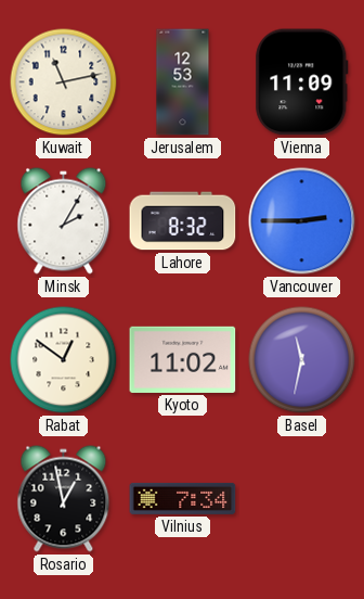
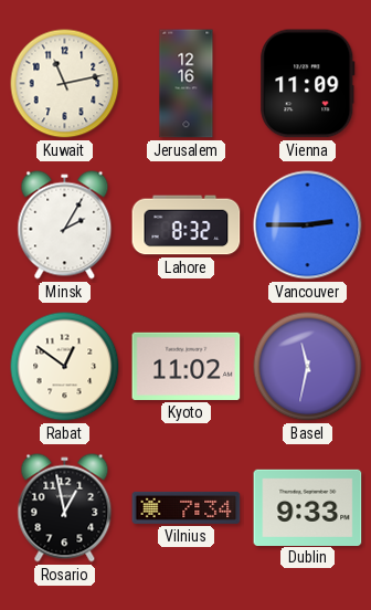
Jerusalem: 12:53 -> 12:16 (187, 84)
Dublin: none -> 9:33 (308, 507)
